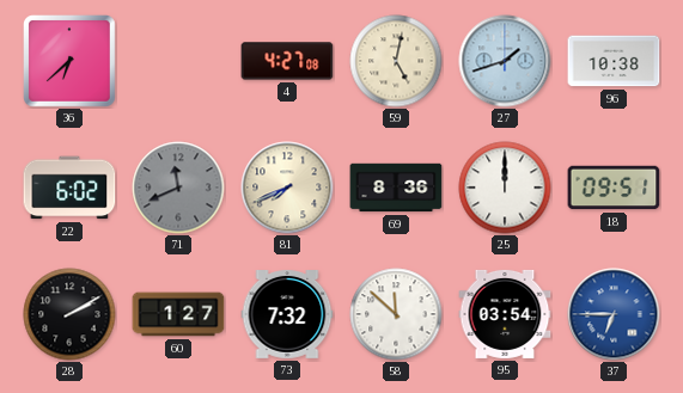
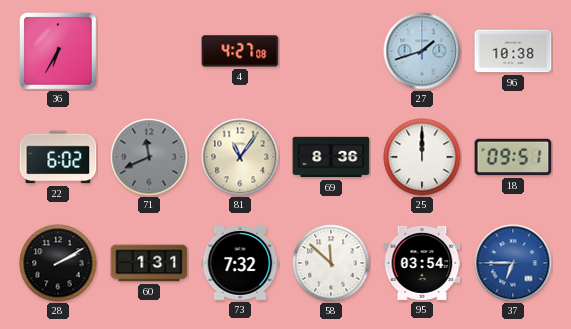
36: 6:38 -> 6:35 (59, 52)
59: 5:02 -> none (396, 61)
81: 7:41 -> 11:06 (240, 157)
60: 1:27 -> 1:31 (149, 263)
